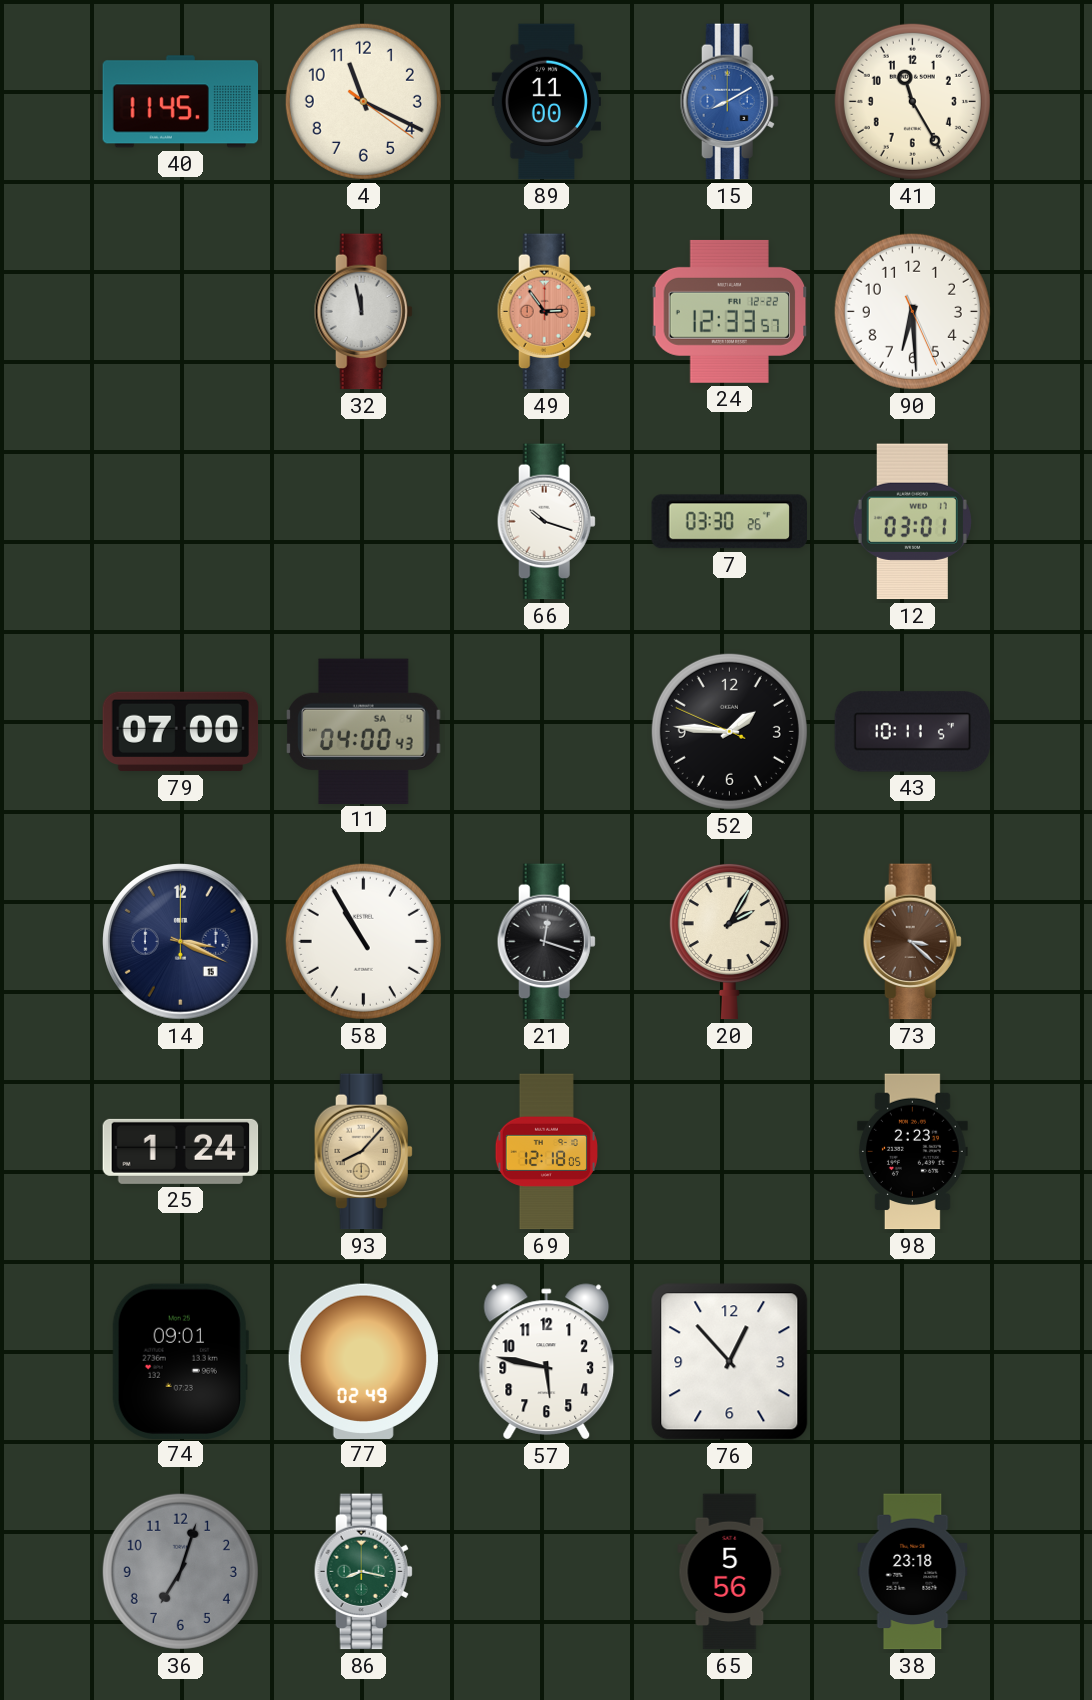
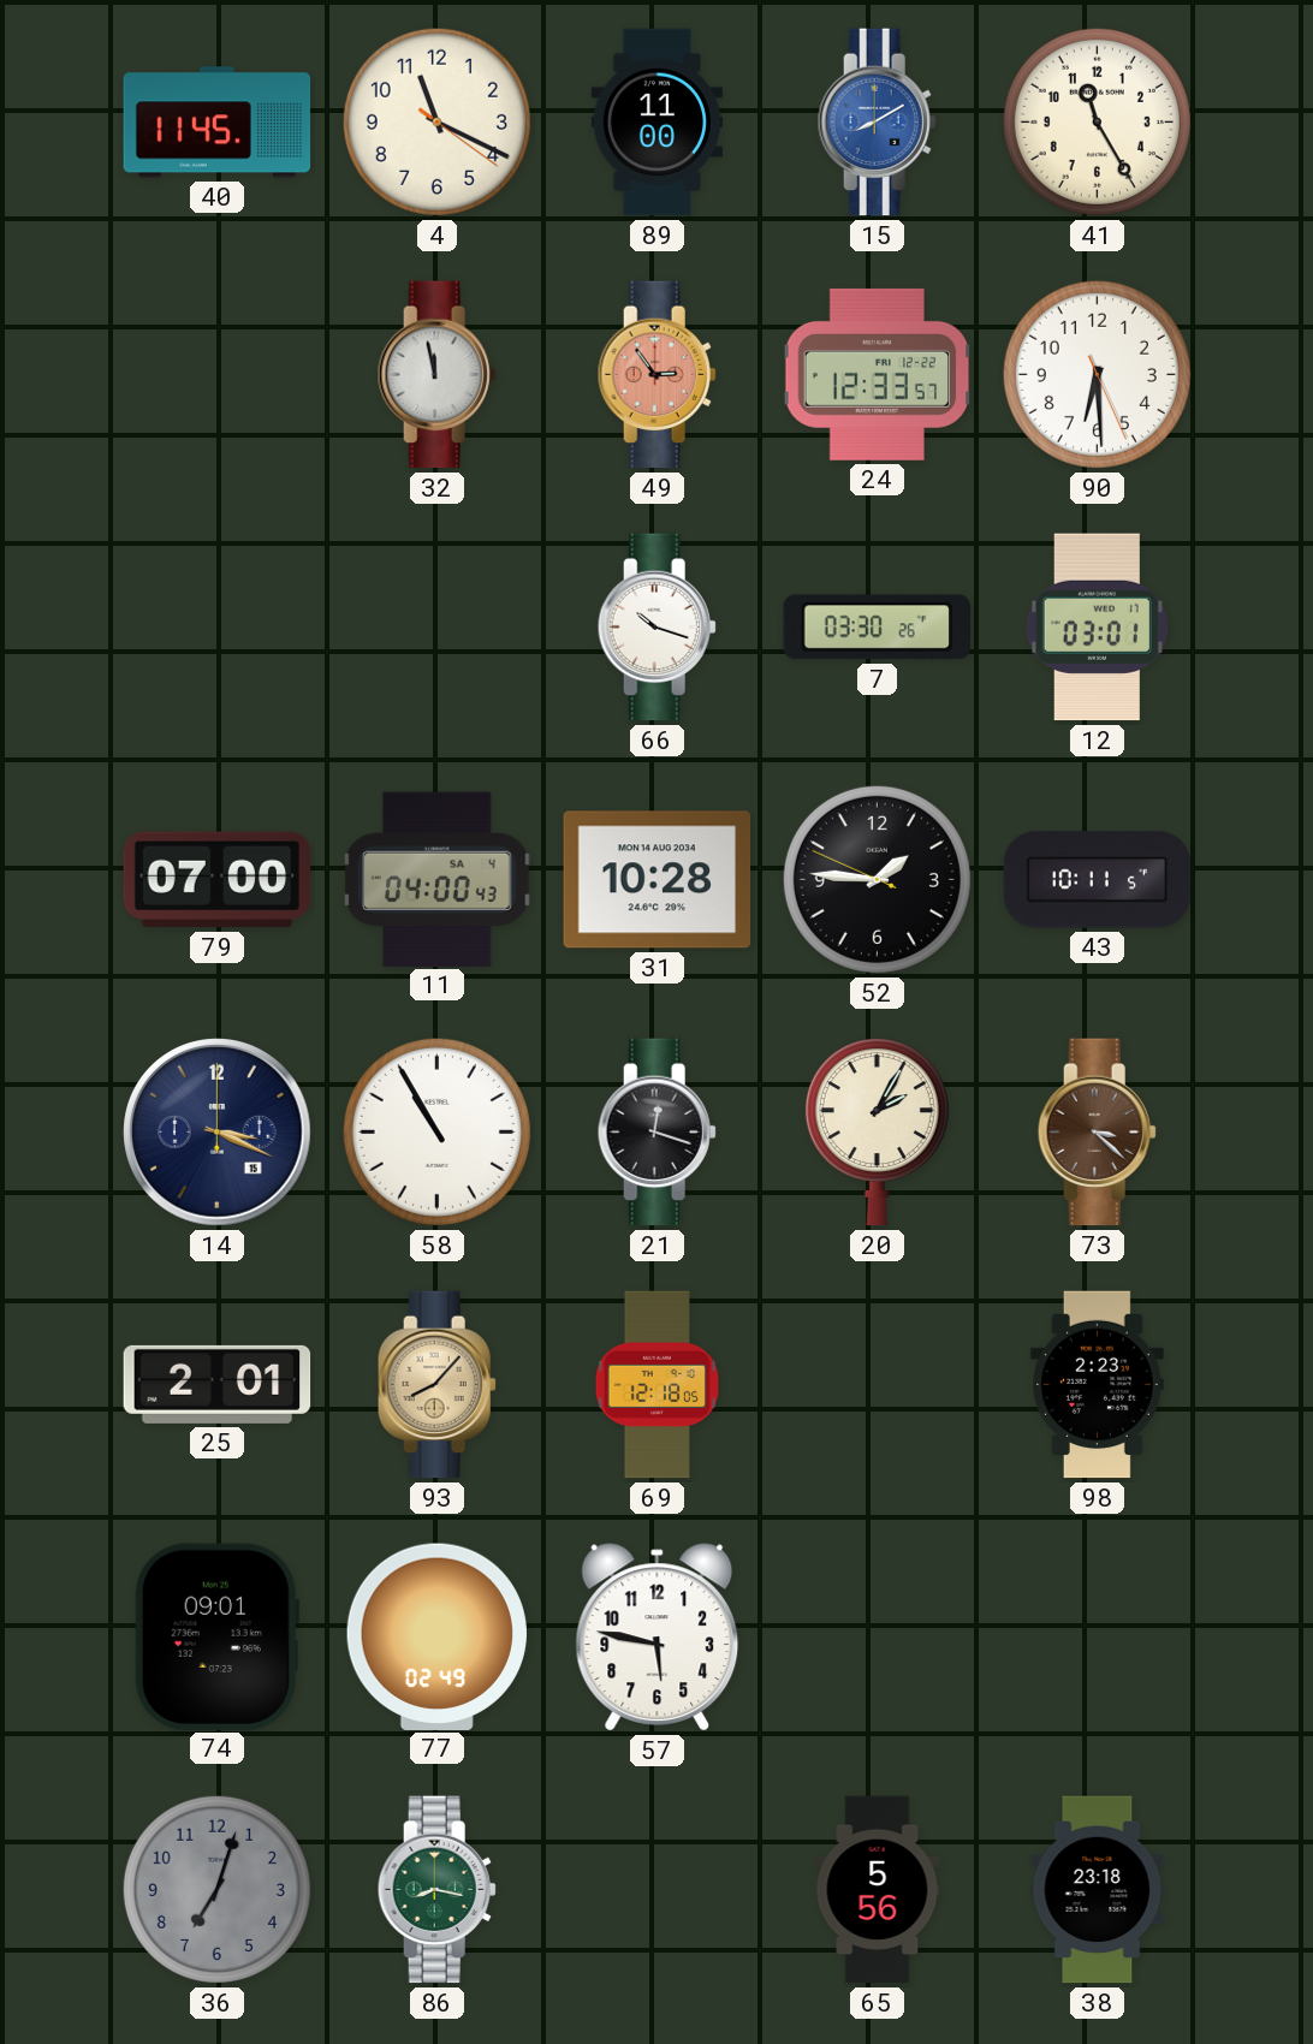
31: none -> 10:28 (658, 880)
25: 1:24 -> 2:01 (218, 1384)
76: 12:53 -> none (730, 1362)
